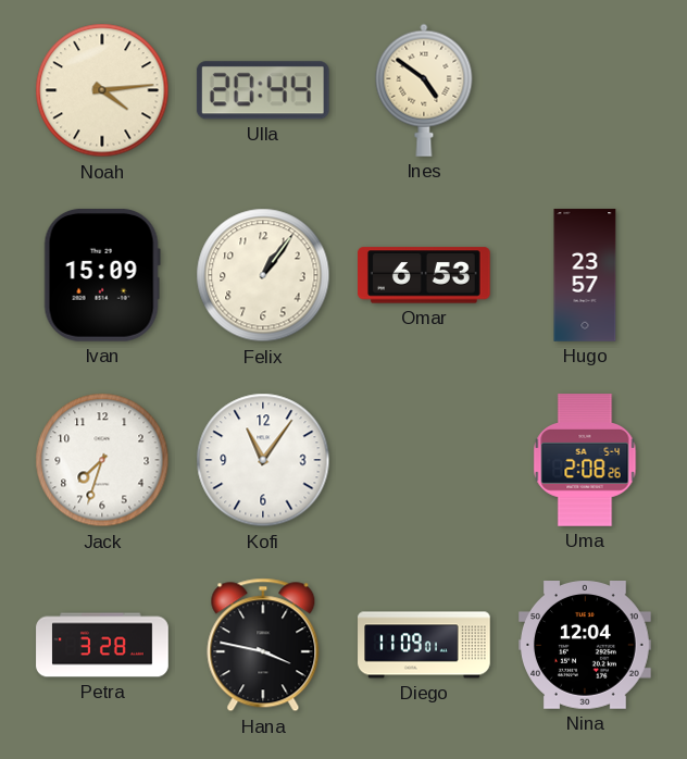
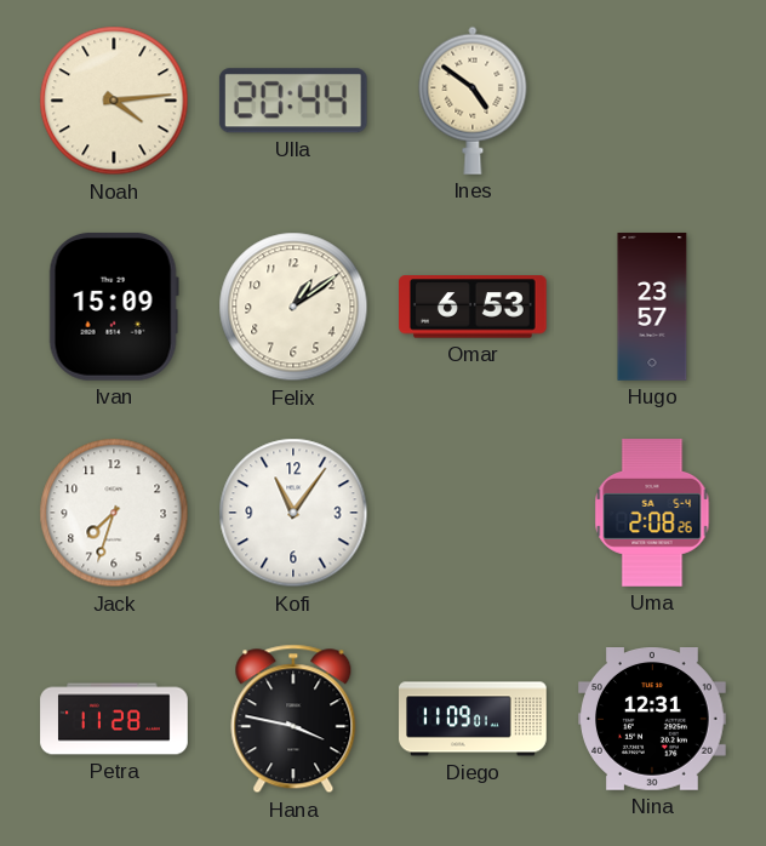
Felix: 1:06 -> 1:09 (293, 307)
Petra: 3:28 -> 11:28 (114, 719)
Nina: 12:04 -> 12:31 (653, 720)
